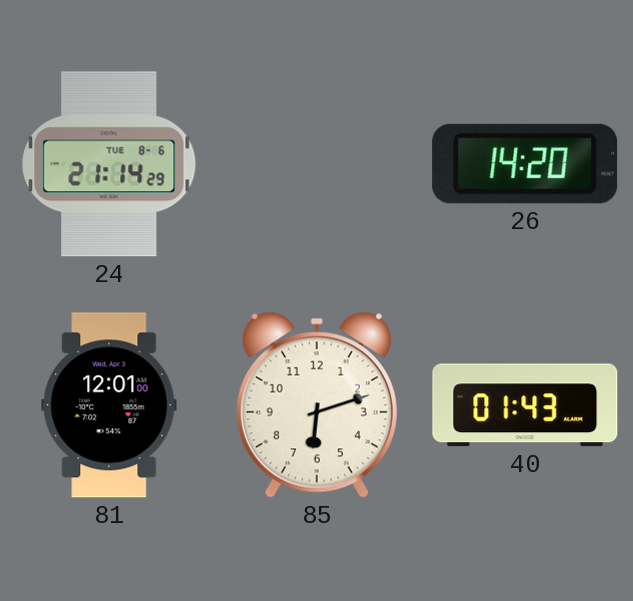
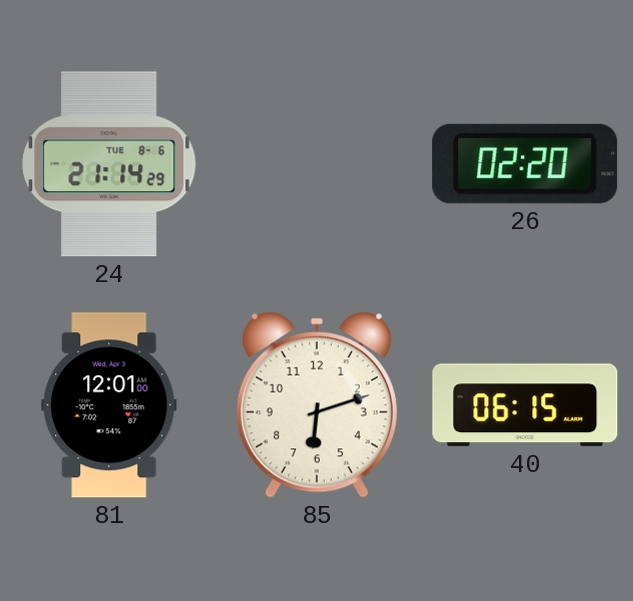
26: 14:20 -> 02:20 (525, 164)
40: 01:43 -> 06:15 (525, 405)
